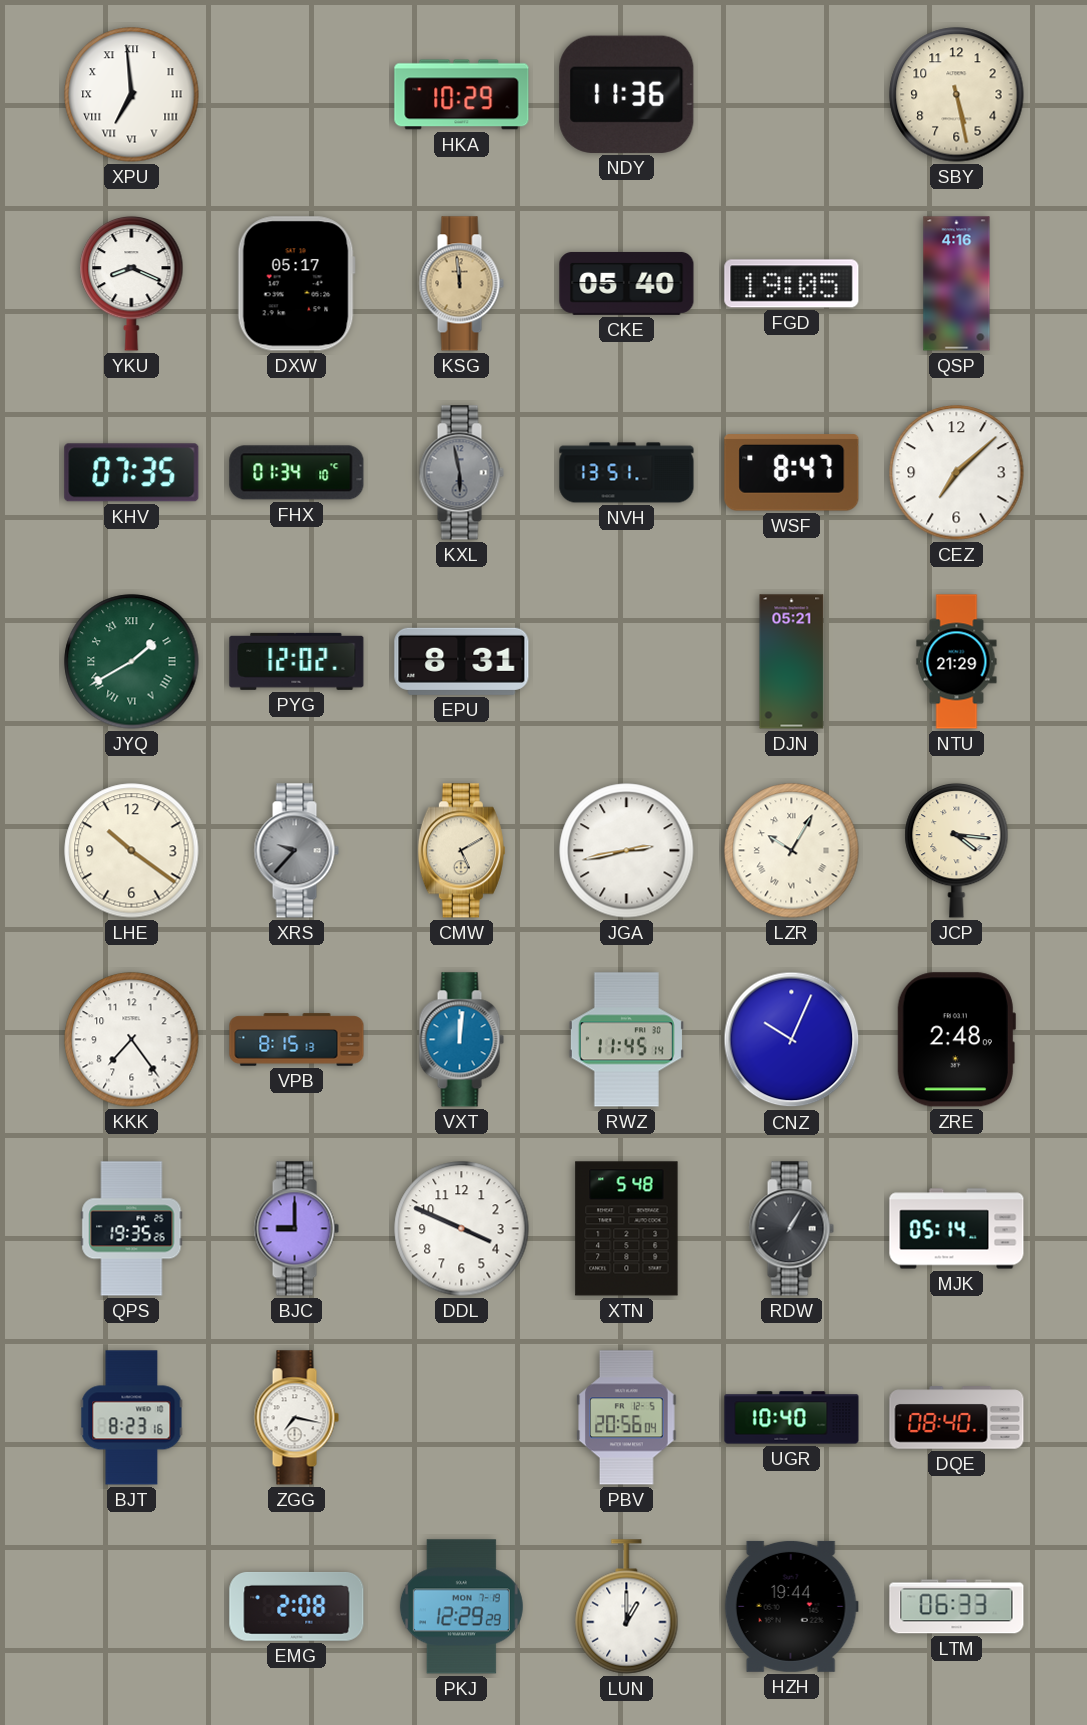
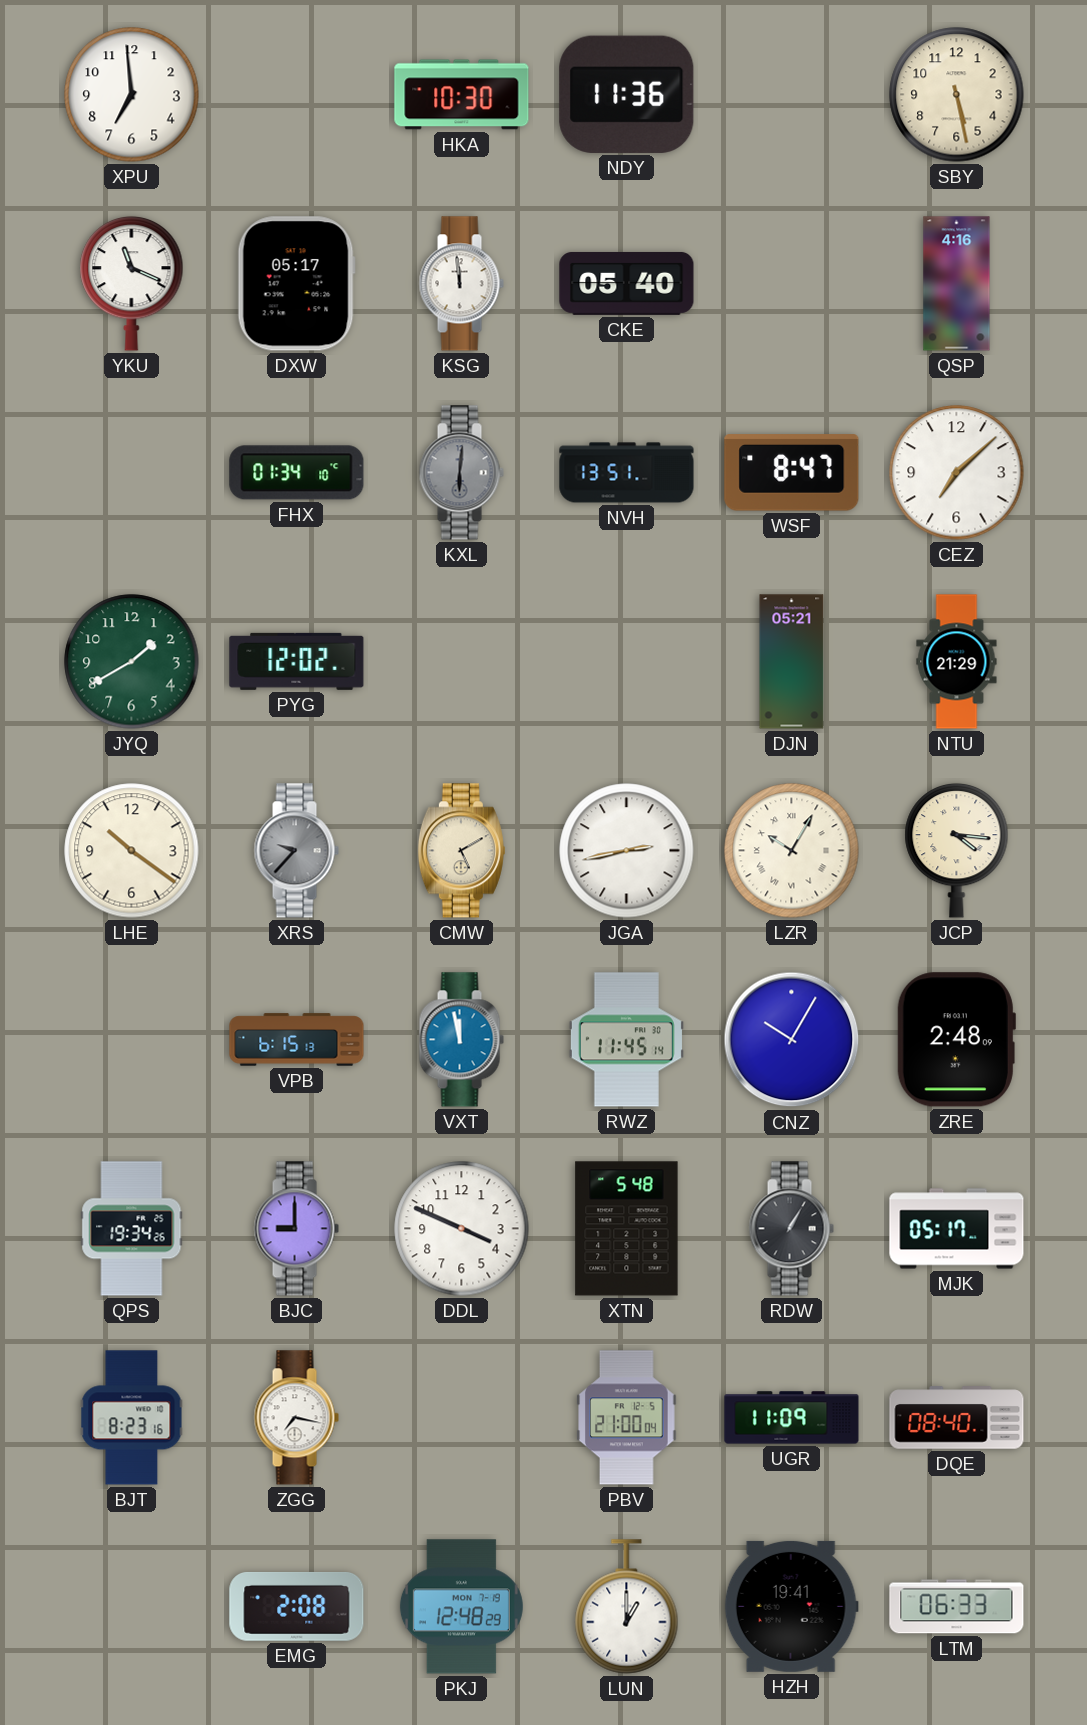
XPU numerals: Roman -> Arabic (132, 95)
HKA: 10:29 -> 10:30 (462, 95)
YKU: 8:19 -> 11:19 (132, 283)
KSG dial: champagne -> white (461, 284)
FGD: 19:05 -> none (792, 284)
KHV: 07:35 -> none (132, 473)
KXL: 5:58 -> 6:01 (461, 473)
JYQ numerals: Roman -> Arabic (132, 662)
EPU: 8:31 -> none (462, 661)
KKK: 7:24 -> none (132, 1040)
VPB: 8:15 -> 6:15 (297, 1040)
VXT: 12:01 -> 11:58 (461, 1040)
CNZ: 10:04 -> 10:05 (792, 1040)
QPS: 19:35 -> 19:34 (132, 1229)
MJK: 05:14 -> 05:17 (957, 1229)
PBV: 20:56 -> 21:00 (627, 1418)
UGR: 10:40 -> 11:09 (792, 1418)
PKJ: 12:29 -> 12:48 (461, 1607)
HZH: 19:44 -> 19:41 (791, 1606)
